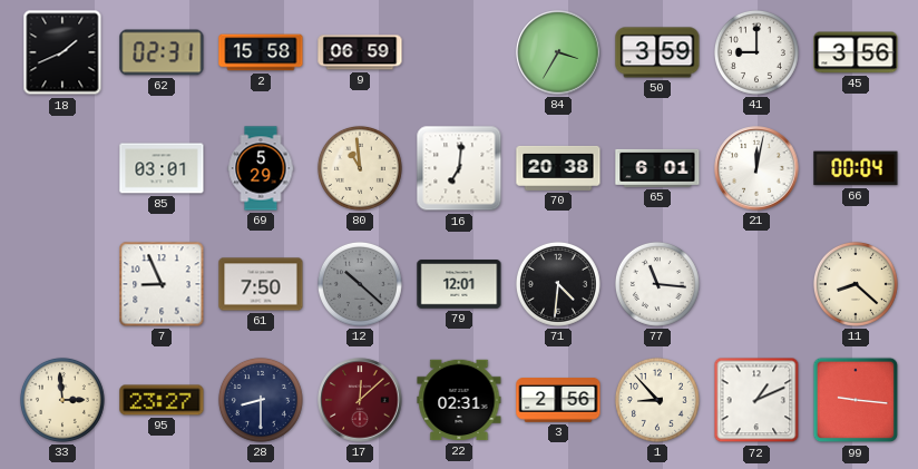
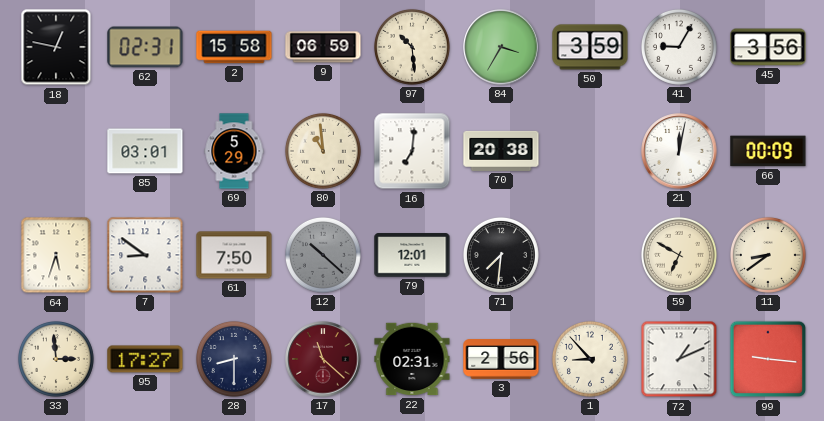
18: 1:41 -> 12:47 (56, 47)
97: none -> 10:29 (412, 47)
41: 9:00 -> 9:05 (679, 47)
65: 6:01 -> none (657, 168)
66: 00:04 -> 00:09 (768, 151)
64: none -> 5:33 (56, 255)
7: 8:56 -> 8:51 (145, 255)
71: 4:31 -> 7:31 (501, 255)
77: 11:16 -> none (657, 284)
59: none -> 6:50 (679, 255)
11: 8:22 -> 8:39 (768, 255)
95: 23:27 -> 17:27 (145, 359)
17: 12:08 -> 11:22 (323, 359)
